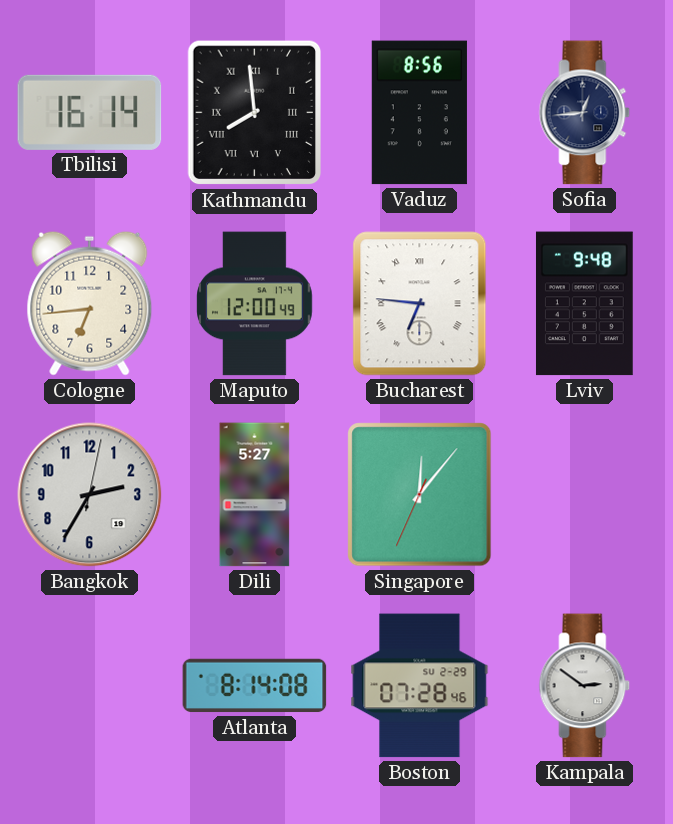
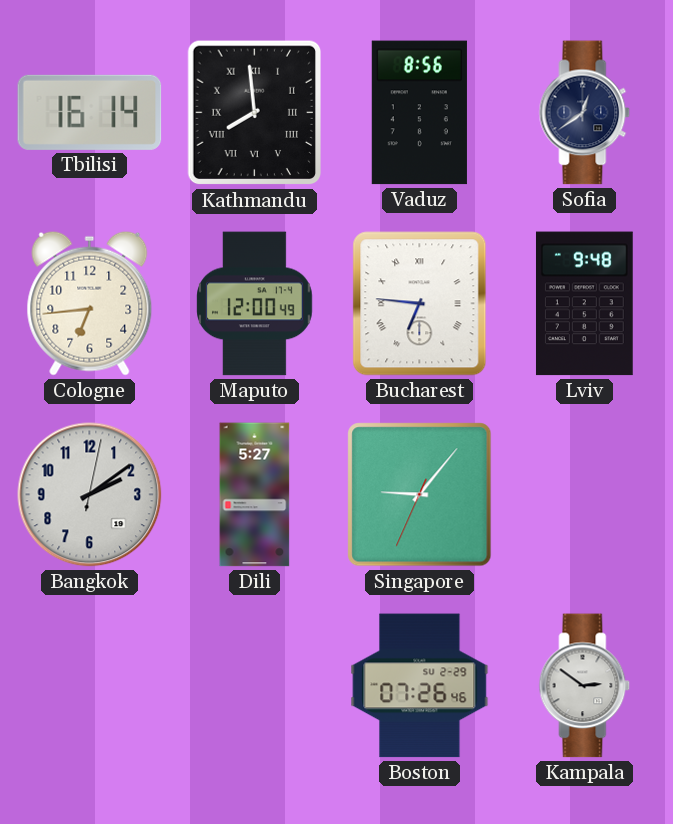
Sofia: 12:44 -> 12:39 (585, 113)
Bangkok: 2:35 -> 2:09 (90, 495)
Singapore: 12:06 -> 9:06 (420, 495)
Atlanta: 8:14 -> none (255, 686)
Boston: 07:28 -> 07:26 (420, 686)
